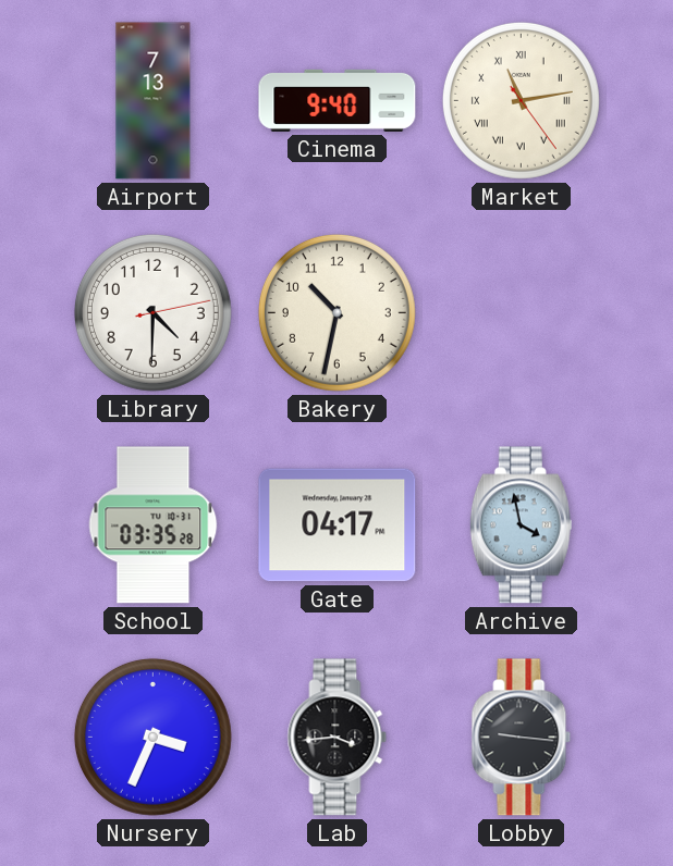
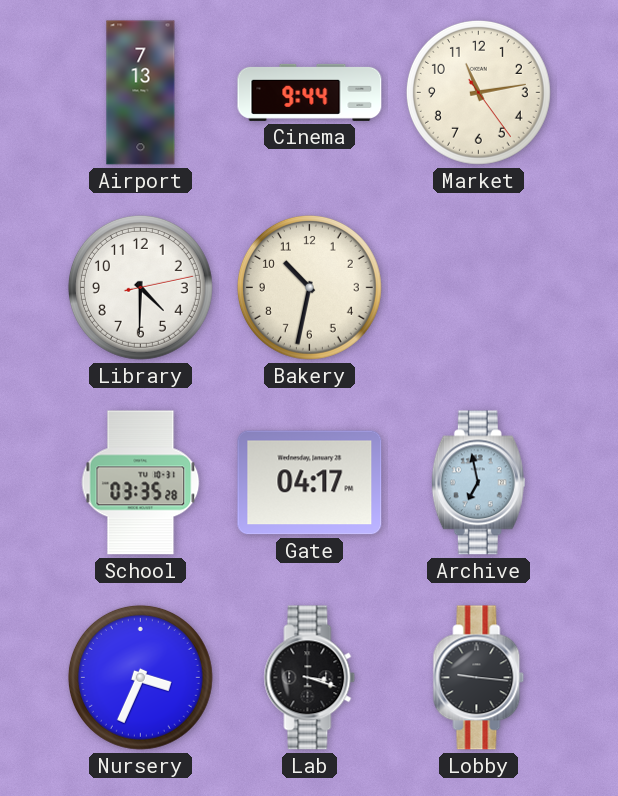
Cinema: 9:40 -> 9:44 (310, 92)
Market numerals: Roman -> Arabic (478, 92)
Archive: 3:58 -> 6:58 (478, 483)
Lab: 3:44 -> 3:18 (310, 678)
